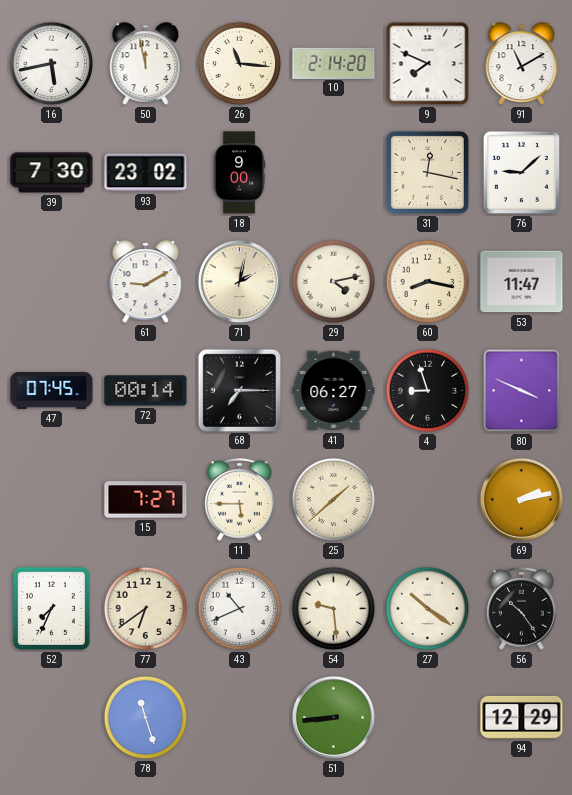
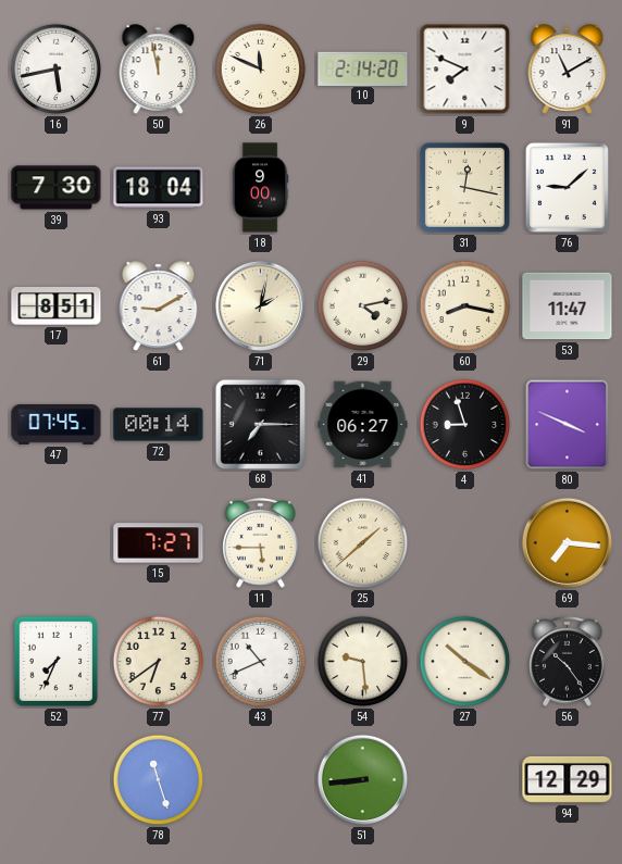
26: 11:16 -> 11:49 (261, 70)
93: 23:02 -> 18:04 (159, 188)
17: none -> 8:51 (57, 305)
69: 2:13 -> 7:16 (567, 542)
